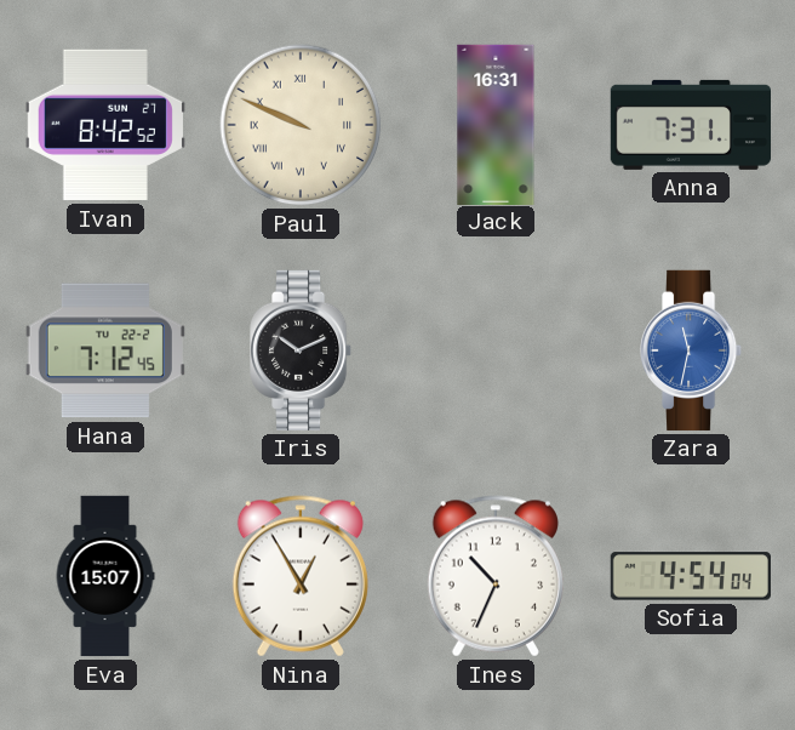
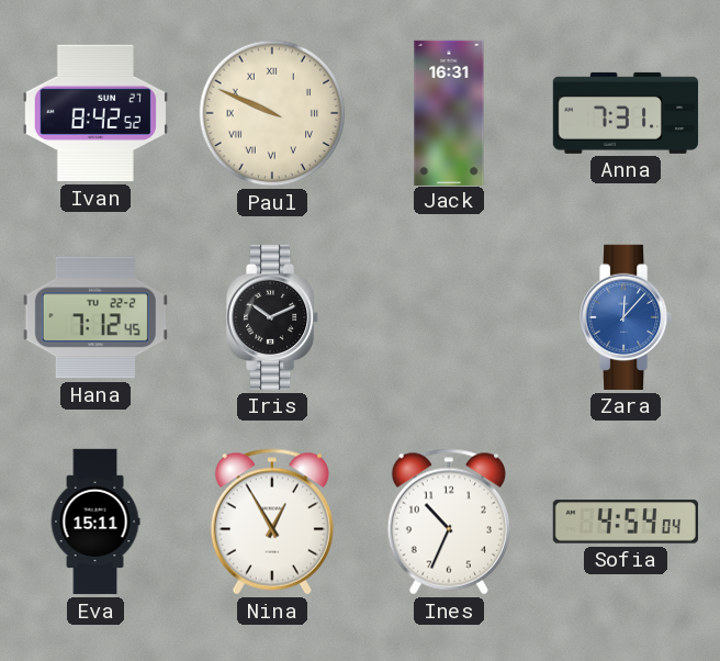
Zara: 11:32 -> 12:07 (627, 317)
Eva: 15:07 -> 15:11 (95, 522)
